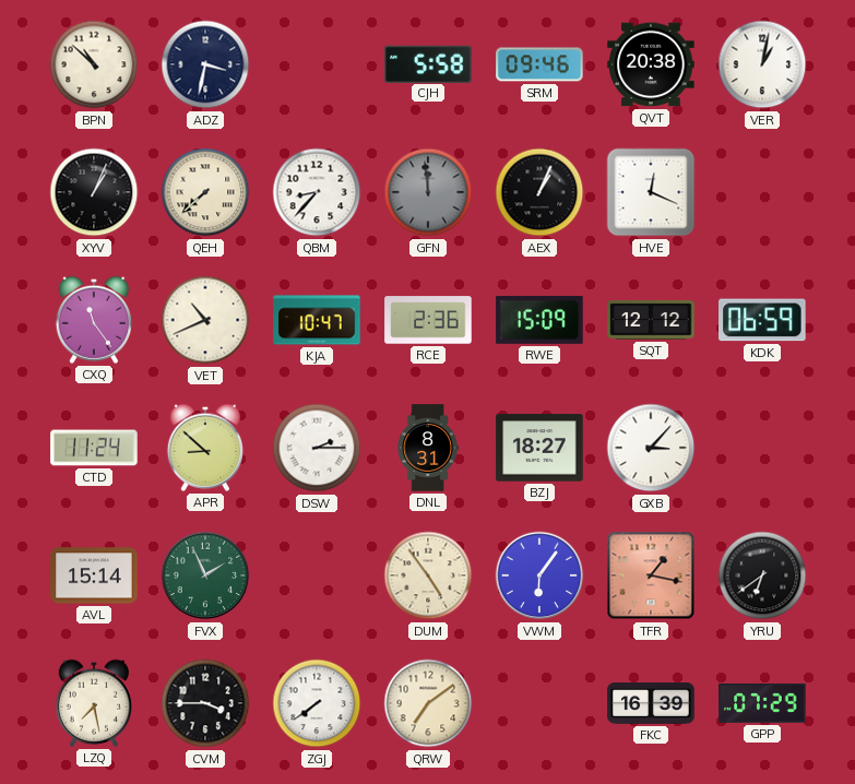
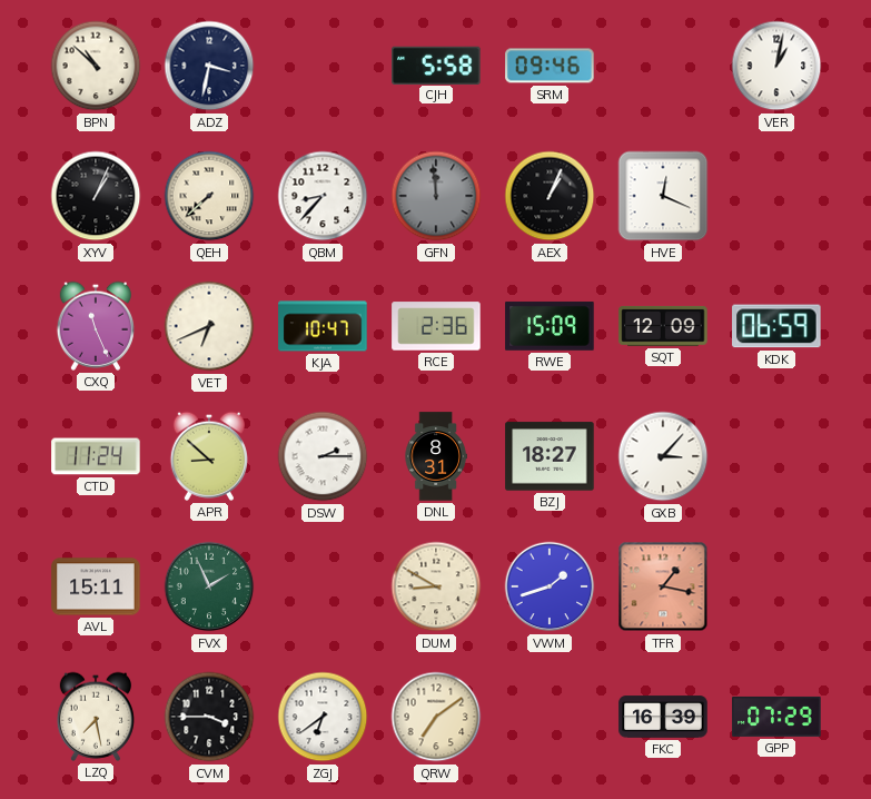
QVT: 20:38 -> none (651, 64)
CXQ: 11:24 -> 11:26 (95, 326)
VET: 10:41 -> 6:41 (209, 326)
SQT: 12:12 -> 12:09 (663, 326)
AVL: 15:14 -> 15:11 (96, 586)
DUM: 4:54 -> 8:50 (436, 586)
VWM: 6:06 -> 1:42 (550, 586)
YRU: 6:39 -> none (762, 575)
ZGJ: 7:39 -> 6:39 (323, 717)
